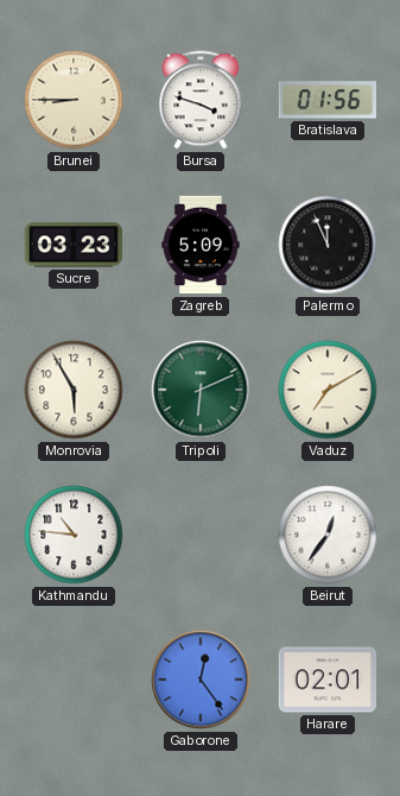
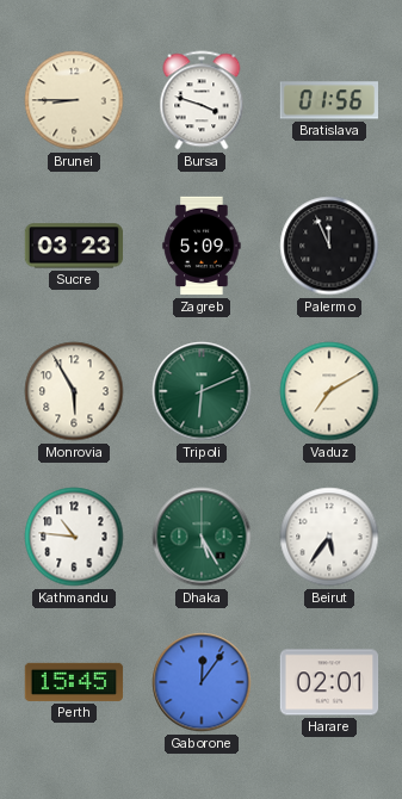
Dhaka: none -> 5:25 (202, 537)
Beirut: 12:36 -> 5:36 (329, 537)
Perth: none -> 15:45 (74, 682)
Gaborone: 12:24 -> 12:06 (202, 682)
